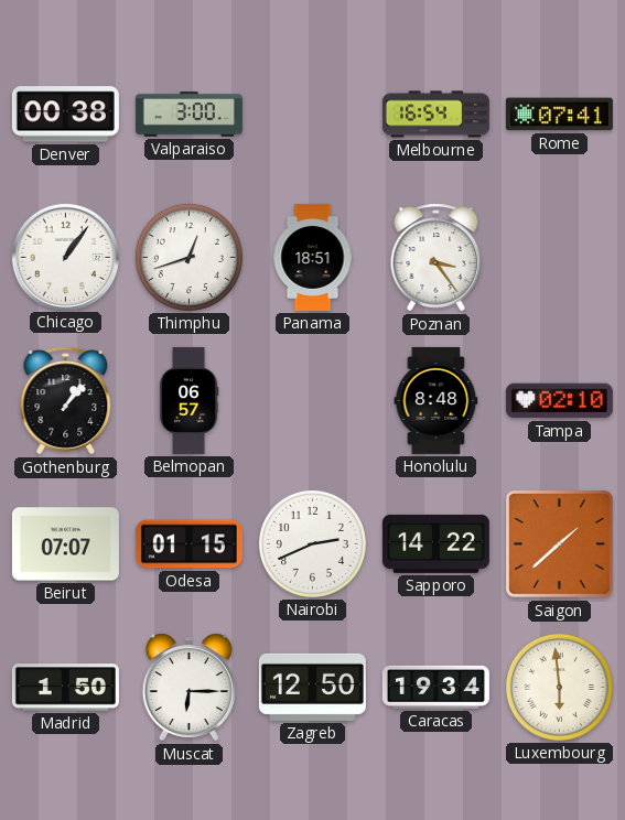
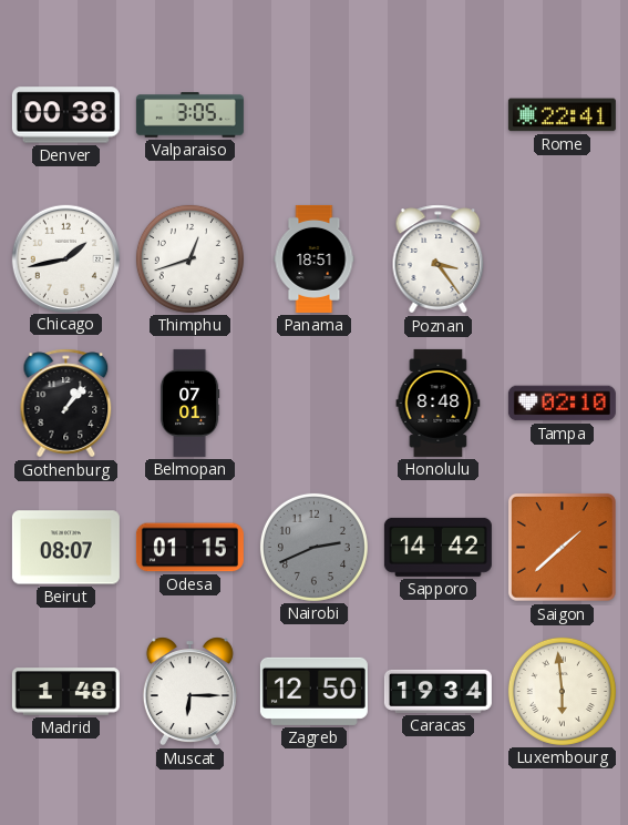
Valparaiso: 3:00 -> 3:05 (189, 115)
Melbourne: 16:54 -> none (435, 115)
Rome: 07:41 -> 22:41 (562, 115)
Chicago: 1:06 -> 1:43 (65, 258)
Belmopan: 06:57 -> 07:01 (189, 403)
Beirut: 07:07 -> 08:07 (65, 548)
Nairobi dial: white -> grey (313, 547)
Sapporo: 14:22 -> 14:42 (437, 547)
Madrid: 1:50 -> 1:48 (65, 692)
